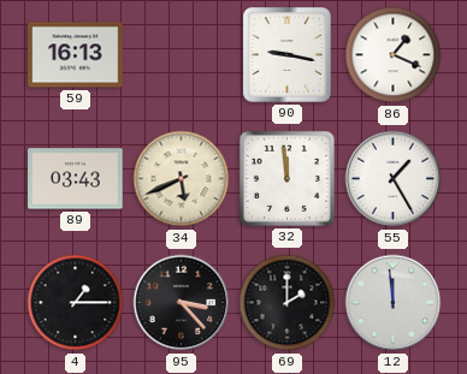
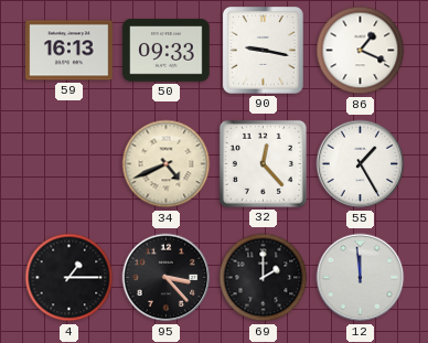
50: none -> 09:33 (167, 51)
89: 03:43 -> none (76, 179)
34: 5:41 -> 4:41 (167, 164)
32: 11:59 -> 12:23 (263, 163)
